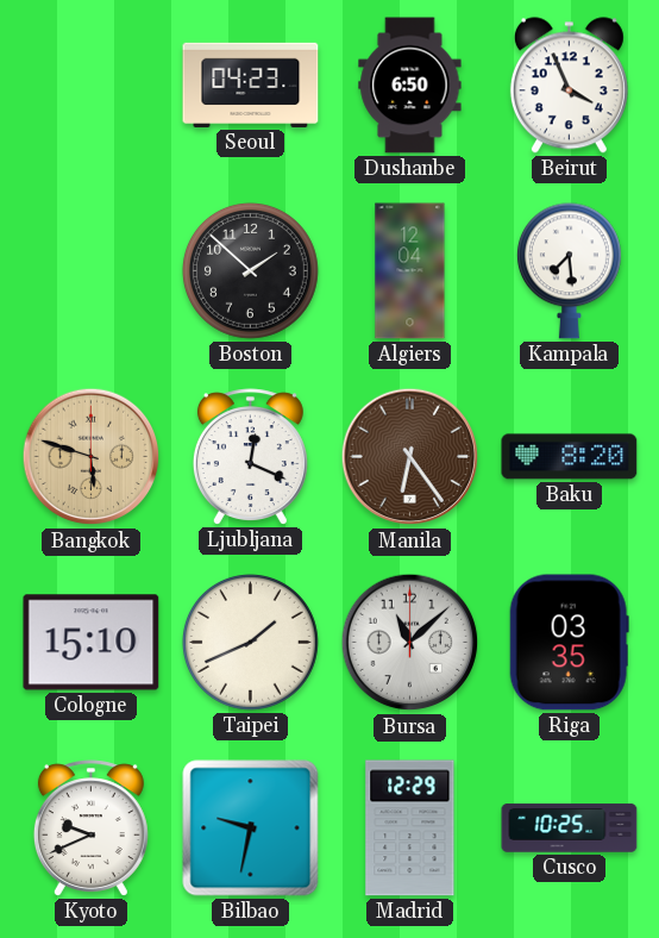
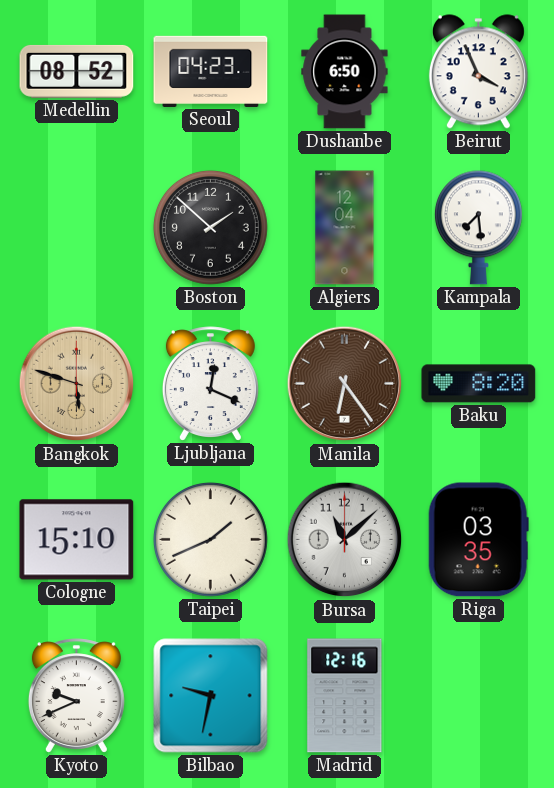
Medellin: none -> 08:52 (77, 71)
Madrid: 12:29 -> 12:16 (345, 696)
Cusco: 10:25 -> none (570, 828)
